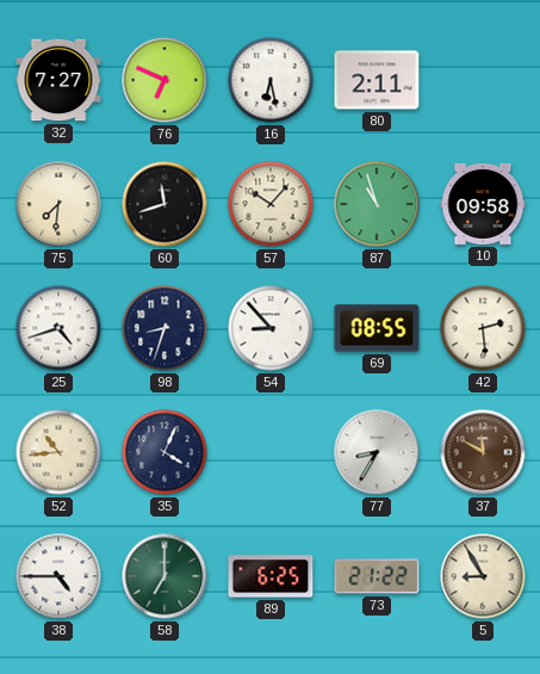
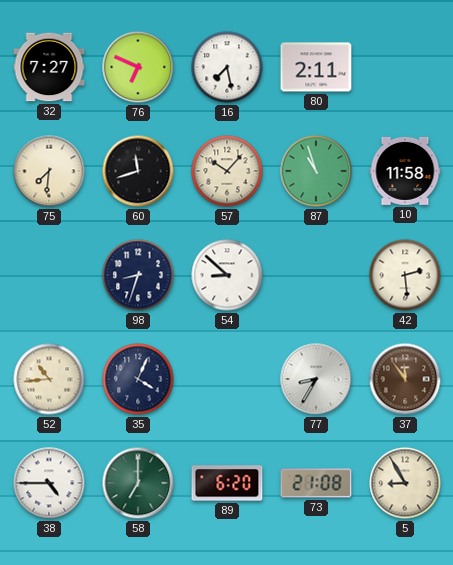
16: 6:28 -> 7:28 (227, 67)
10: 09:58 -> 11:58 (405, 171)
25: 4:42 -> none (58, 328)
54: 8:53 -> 8:52 (227, 275)
69: 08:55 -> none (377, 328)
37: 11:50 -> 11:54 (405, 379)
89: 6:25 -> 6:20 (227, 483)
73: 21:22 -> 21:08 (316, 483)
